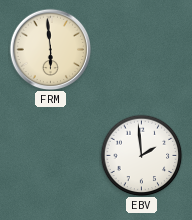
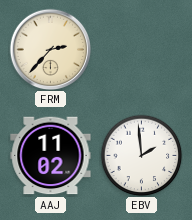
FRM: 5:59 -> 2:37 (50, 49)
AAJ: none -> 11:02 (51, 156)
